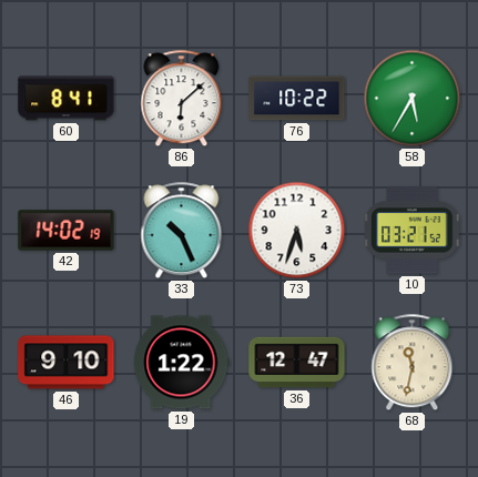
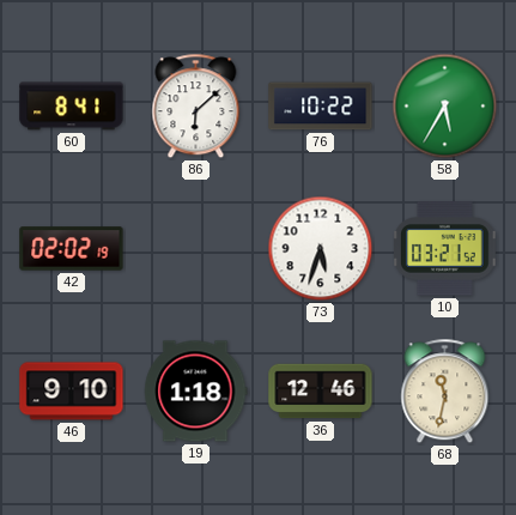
42: 14:02 -> 02:02 (72, 249)
33: 10:26 -> none (182, 231)
19: 1:22 -> 1:18 (196, 392)
36: 12:47 -> 12:46 (321, 392)
